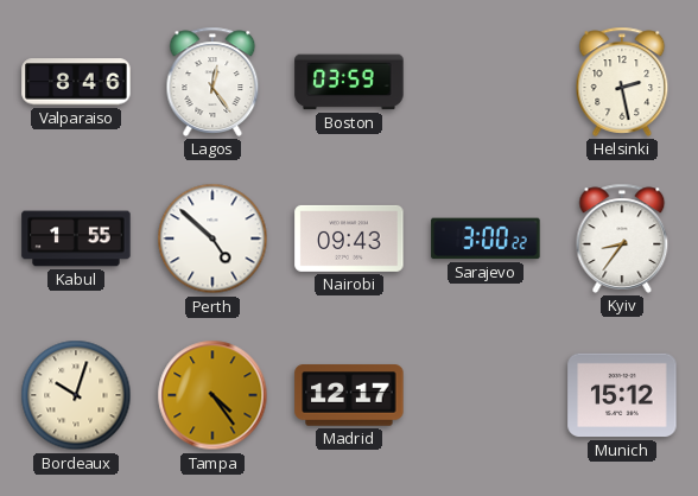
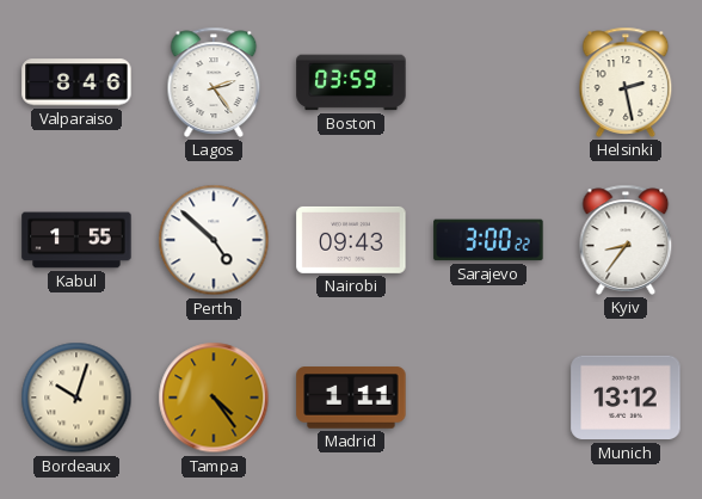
Lagos: 12:24 -> 2:24 (214, 82)
Madrid: 12:17 -> 1:11 (351, 398)
Munich: 15:12 -> 13:12 (626, 398)
